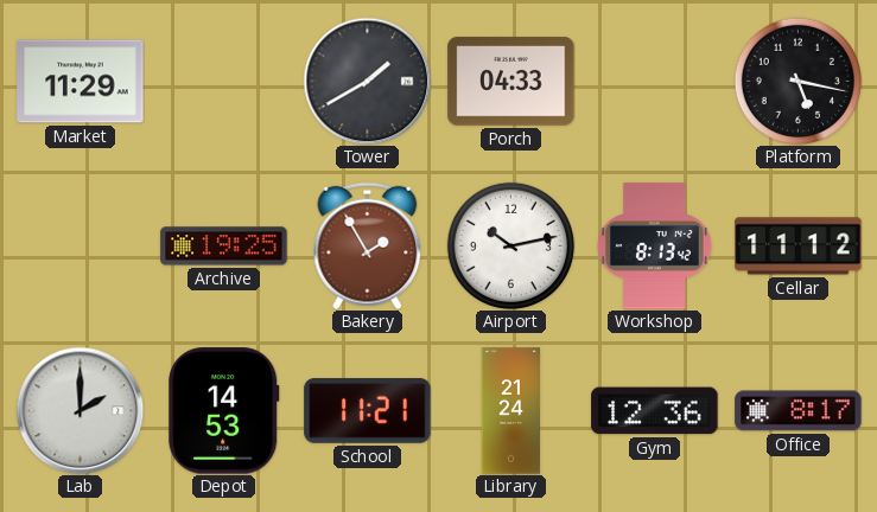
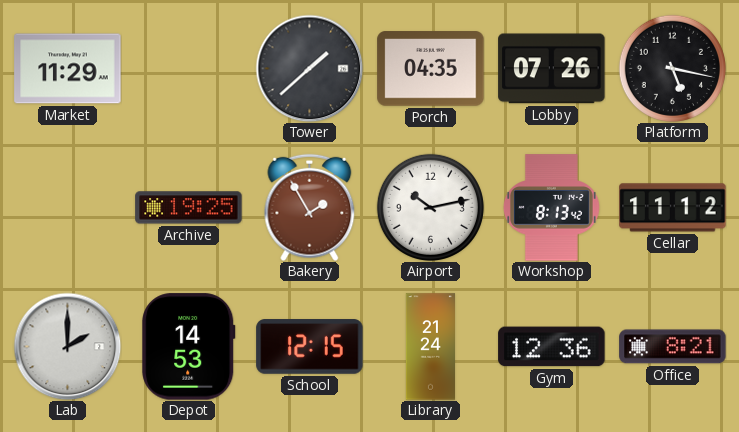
Tower: 1:40 -> 1:38 (309, 68)
Porch: 04:33 -> 04:35 (431, 69)
Lobby: none -> 07:26 (552, 69)
School: 11:21 -> 12:15 (310, 347)
Office: 8:17 -> 8:21 (673, 347)
